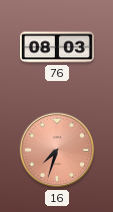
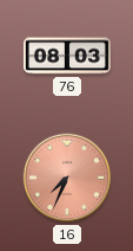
16: 7:33 -> 7:34 (67, 178)
